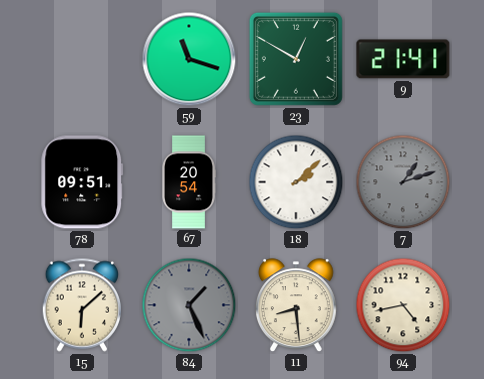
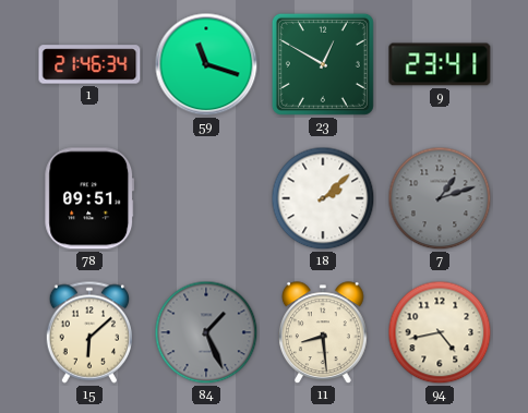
1: none -> 21:46 (89, 64)
9: 21:41 -> 23:41 (440, 64)
67: 20:54 -> none (188, 182)
